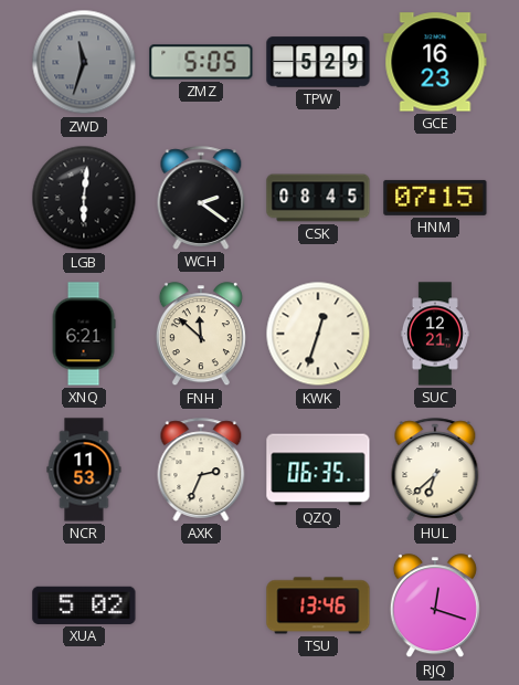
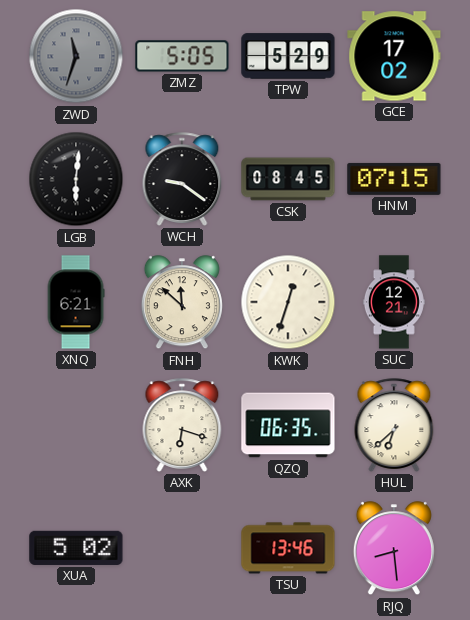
GCE: 16:23 -> 17:02 (394, 56)
WCH: 2:21 -> 9:21 (182, 179)
NCR: 11:53 -> none (84, 470)
AXK: 2:34 -> 6:18 (182, 425)
RJQ: 12:18 -> 8:29 (394, 549)
